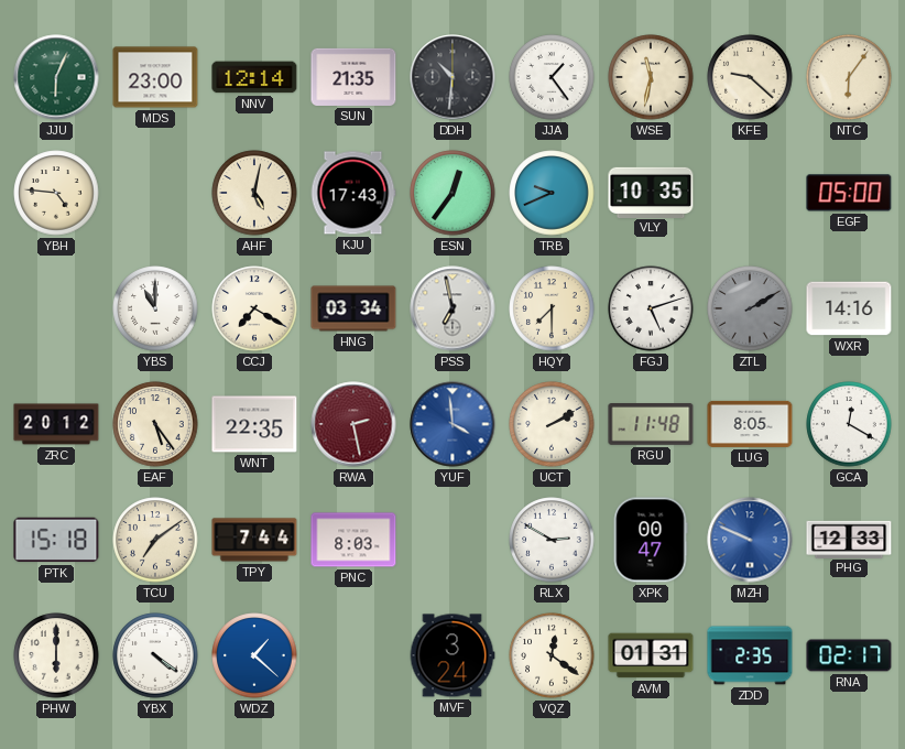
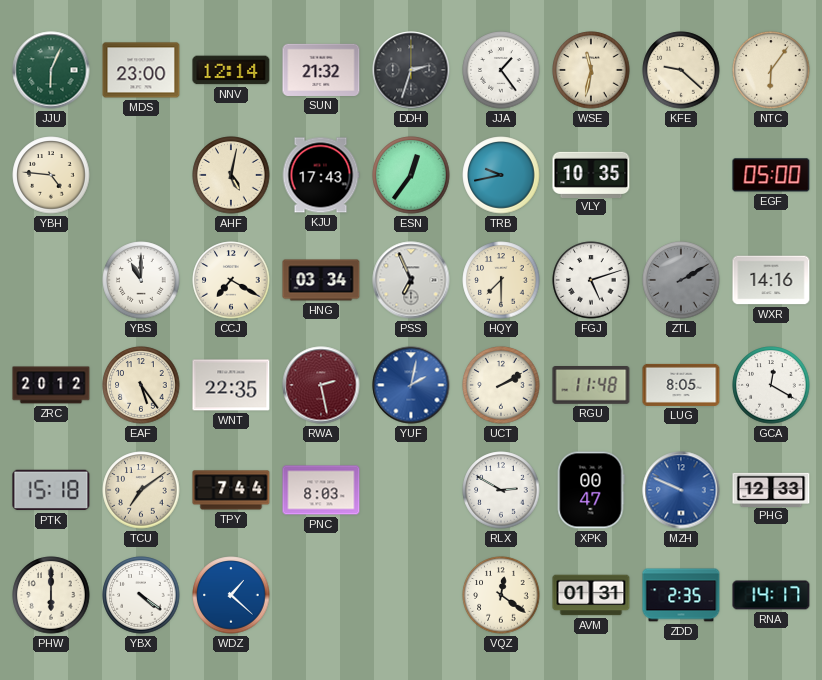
SUN: 21:35 -> 21:32 (321, 70)
DDH: 10:31 -> 2:33 (411, 70)
TRB: 9:41 -> 9:43 (501, 175)
PSS: 6:58 -> 6:56 (411, 280)
YUF: 3:59 -> 2:02 (411, 385)
MVF: 3:24 -> none (452, 655)
RNA: 02:17 -> 14:17 (771, 595)
